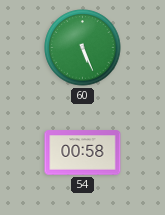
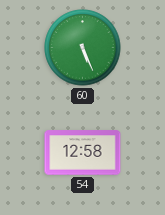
54: 00:58 -> 12:58 (83, 153)
